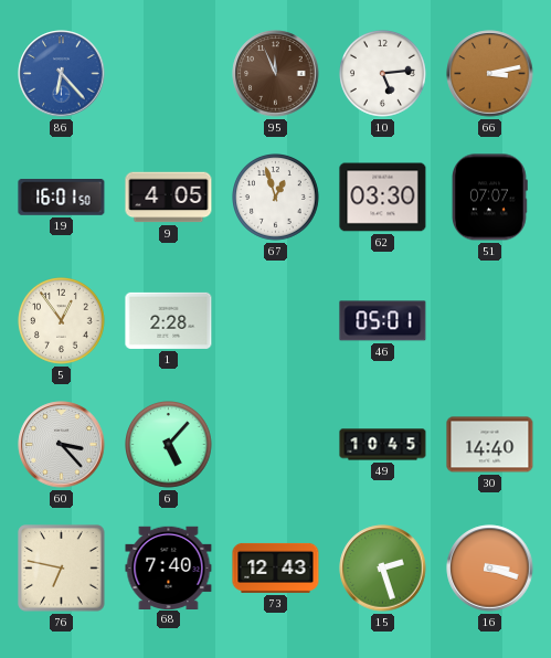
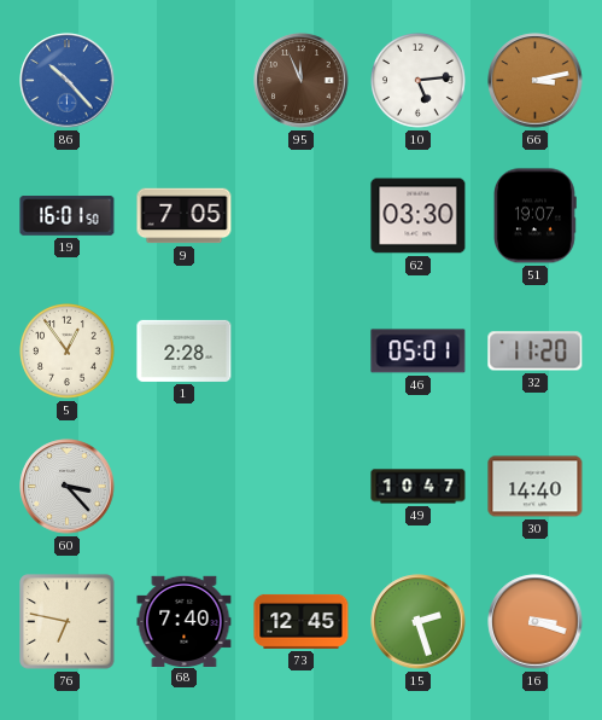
86: 6:23 -> 10:23 (68, 81)
9: 4:05 -> 7:05 (185, 216)
67: 12:57 -> none (276, 198)
51: 07:07 -> 19:07 (534, 216)
32: none -> 11:20 (536, 352)
6: 5:07 -> none (169, 445)
49: 10:45 -> 10:47 (419, 487)
73: 12:43 -> 12:45 (302, 621)
